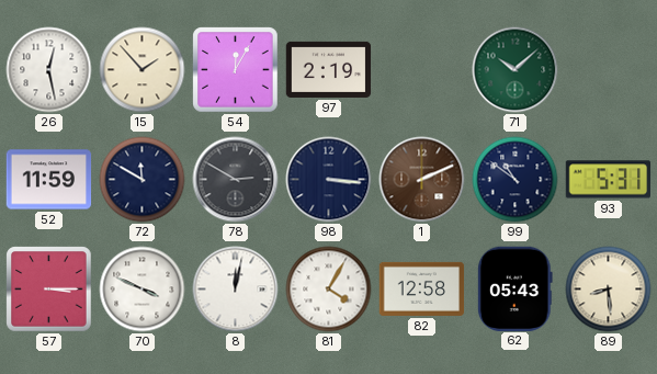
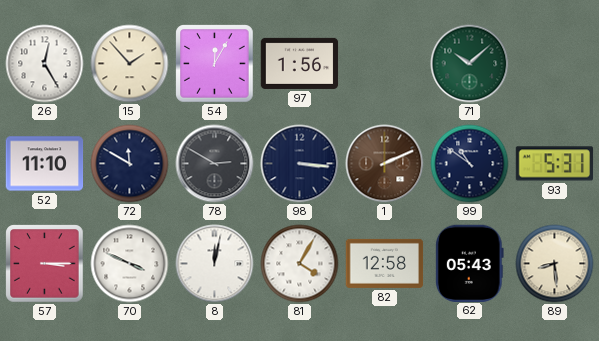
26: 12:28 -> 12:25 (45, 64)
97: 2:19 -> 1:56 (300, 63)
52: 11:59 -> 11:10 (45, 164)
